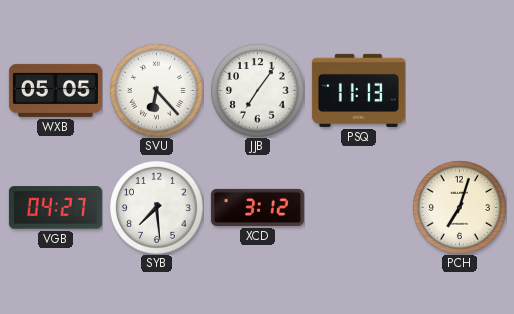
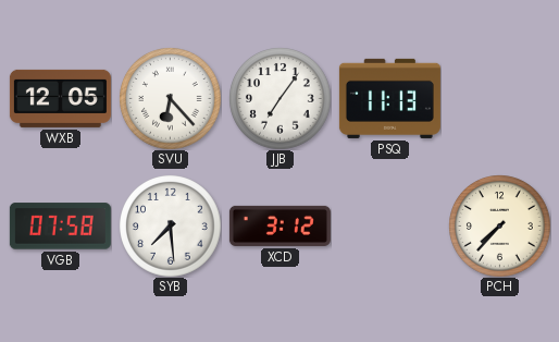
WXB: 05:05 -> 12:05 (60, 98)
VGB: 04:27 -> 07:58 (60, 227)
PCH: 7:03 -> 7:37 (500, 227)
